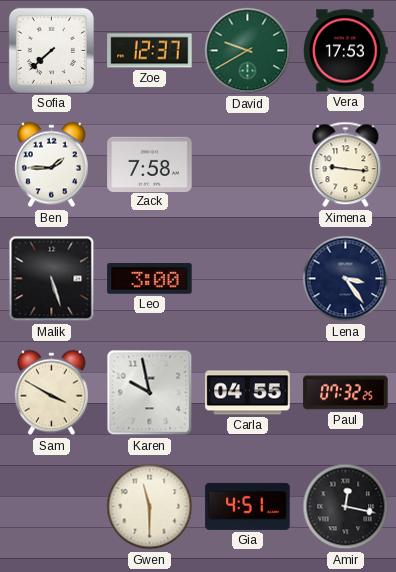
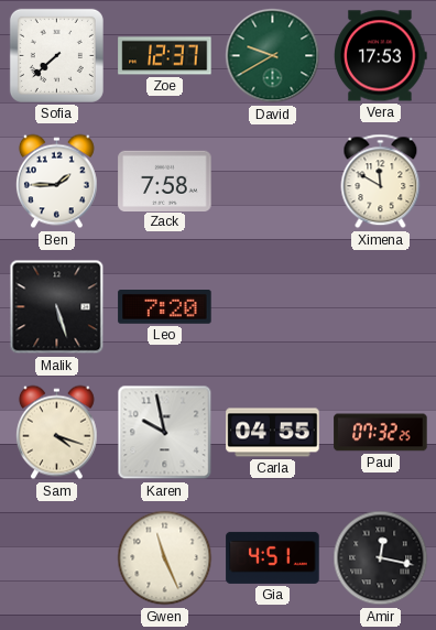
Ximena: 9:16 -> 11:50 (381, 182)
Leo: 3:00 -> 7:20 (165, 307)
Lena: 3:24 -> none (346, 279)
Sam: 3:50 -> 4:18 (56, 433)
Gwen: 11:30 -> 11:26 (165, 558)
